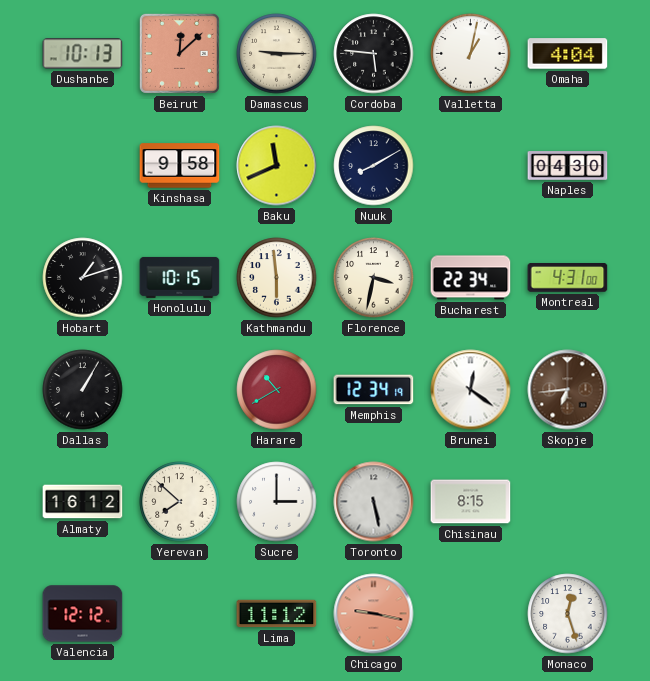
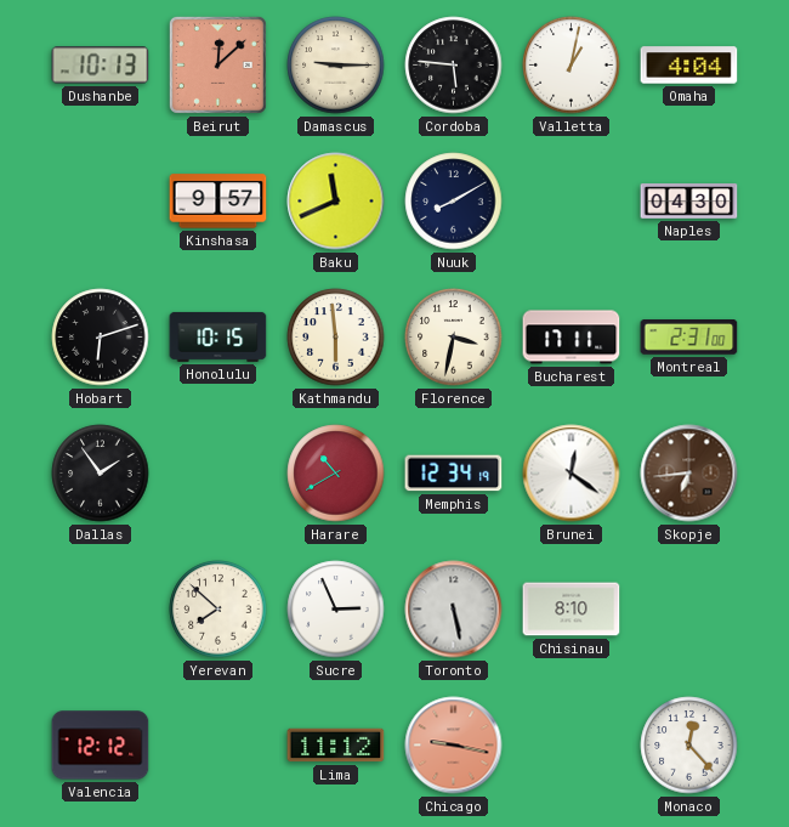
Kinshasa: 9:58 -> 9:57 (218, 202)
Hobart: 1:12 -> 6:12 (101, 338)
Bucharest: 22:34 -> 17:11 (572, 338)
Montreal: 4:31 -> 2:31 (689, 338)
Dallas: 1:05 -> 1:54 (101, 474)
Almaty: 16:12 -> none (83, 502)
Sucre: 3:00 -> 2:56 (336, 610)
Chisinau: 8:15 -> 8:10 (572, 610)
Monaco: 12:27 -> 12:23 (689, 746)
